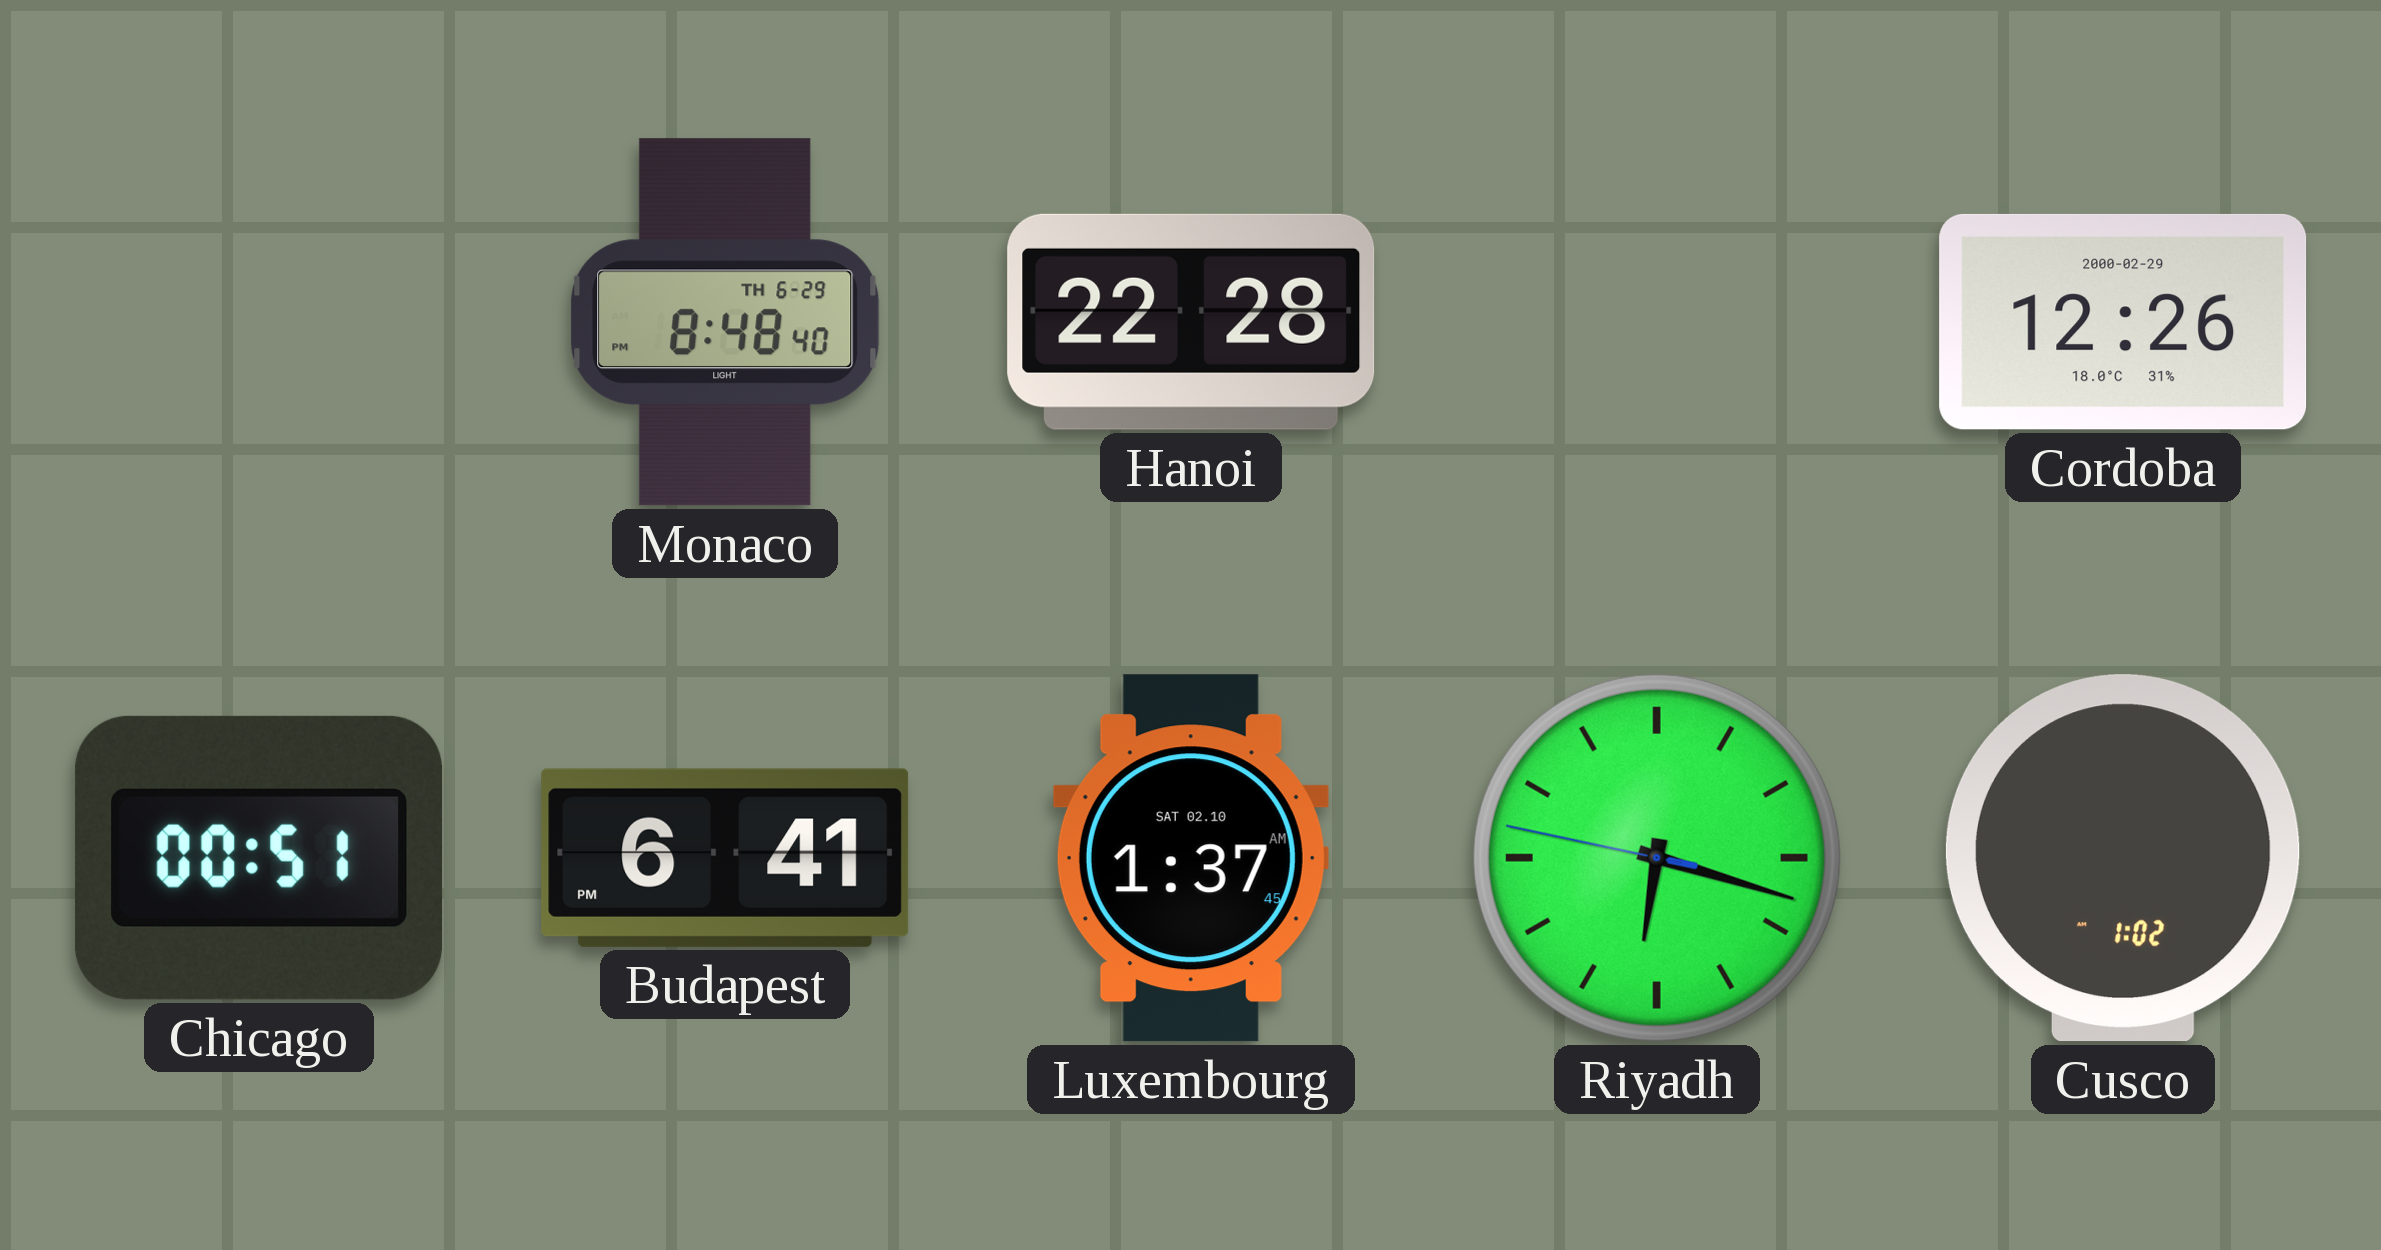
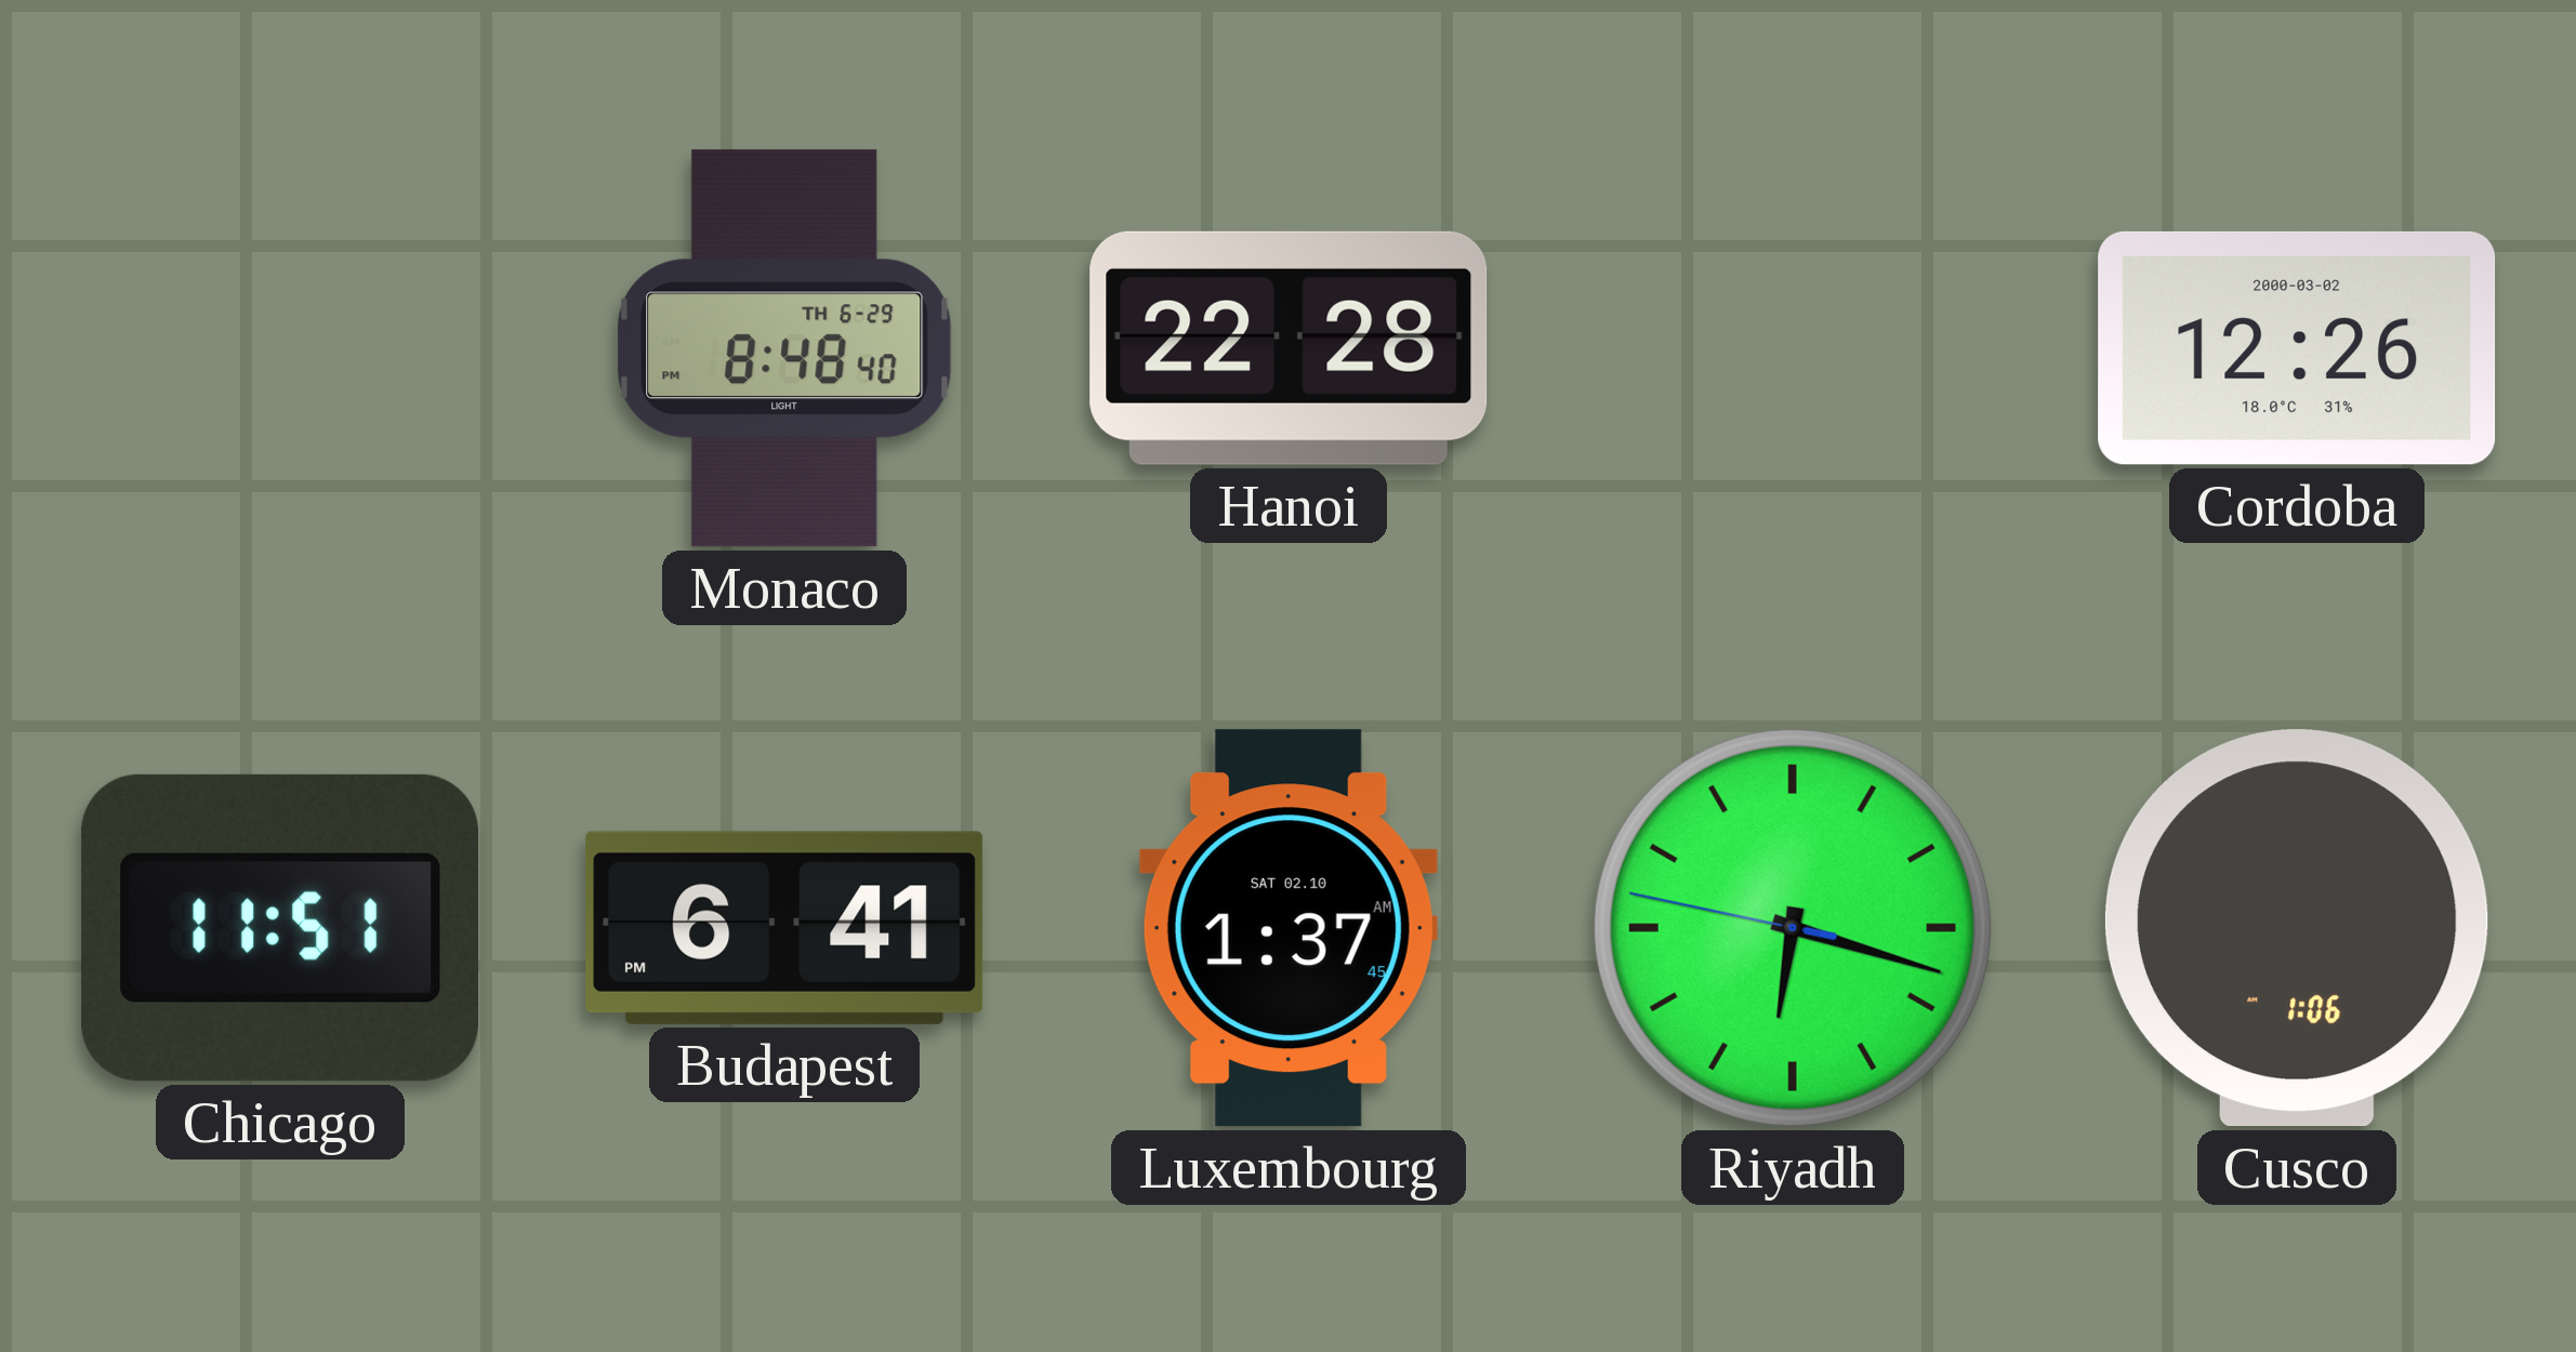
Cordoba date: 2000-02-29 -> 2000-03-02 (2297, 348)
Chicago: 00:51 -> 11:51 (279, 928)
Cusco: 1:02 -> 1:06 (2297, 928)
